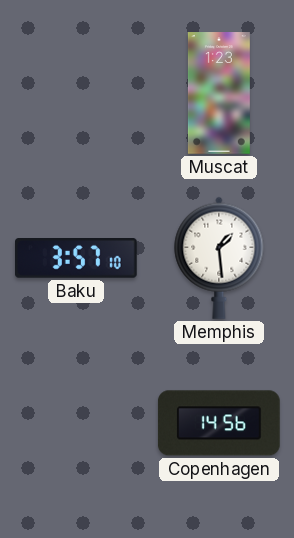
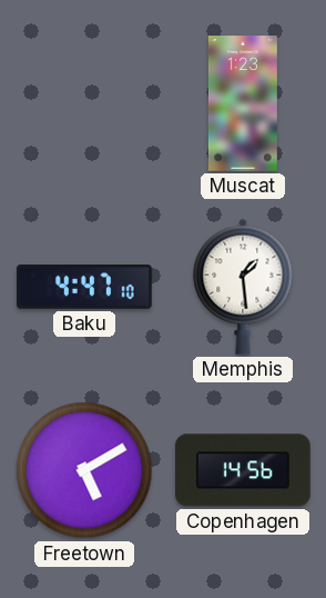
Baku: 3:57 -> 4:47 (85, 288)
Freetown: none -> 5:10 (84, 470)
